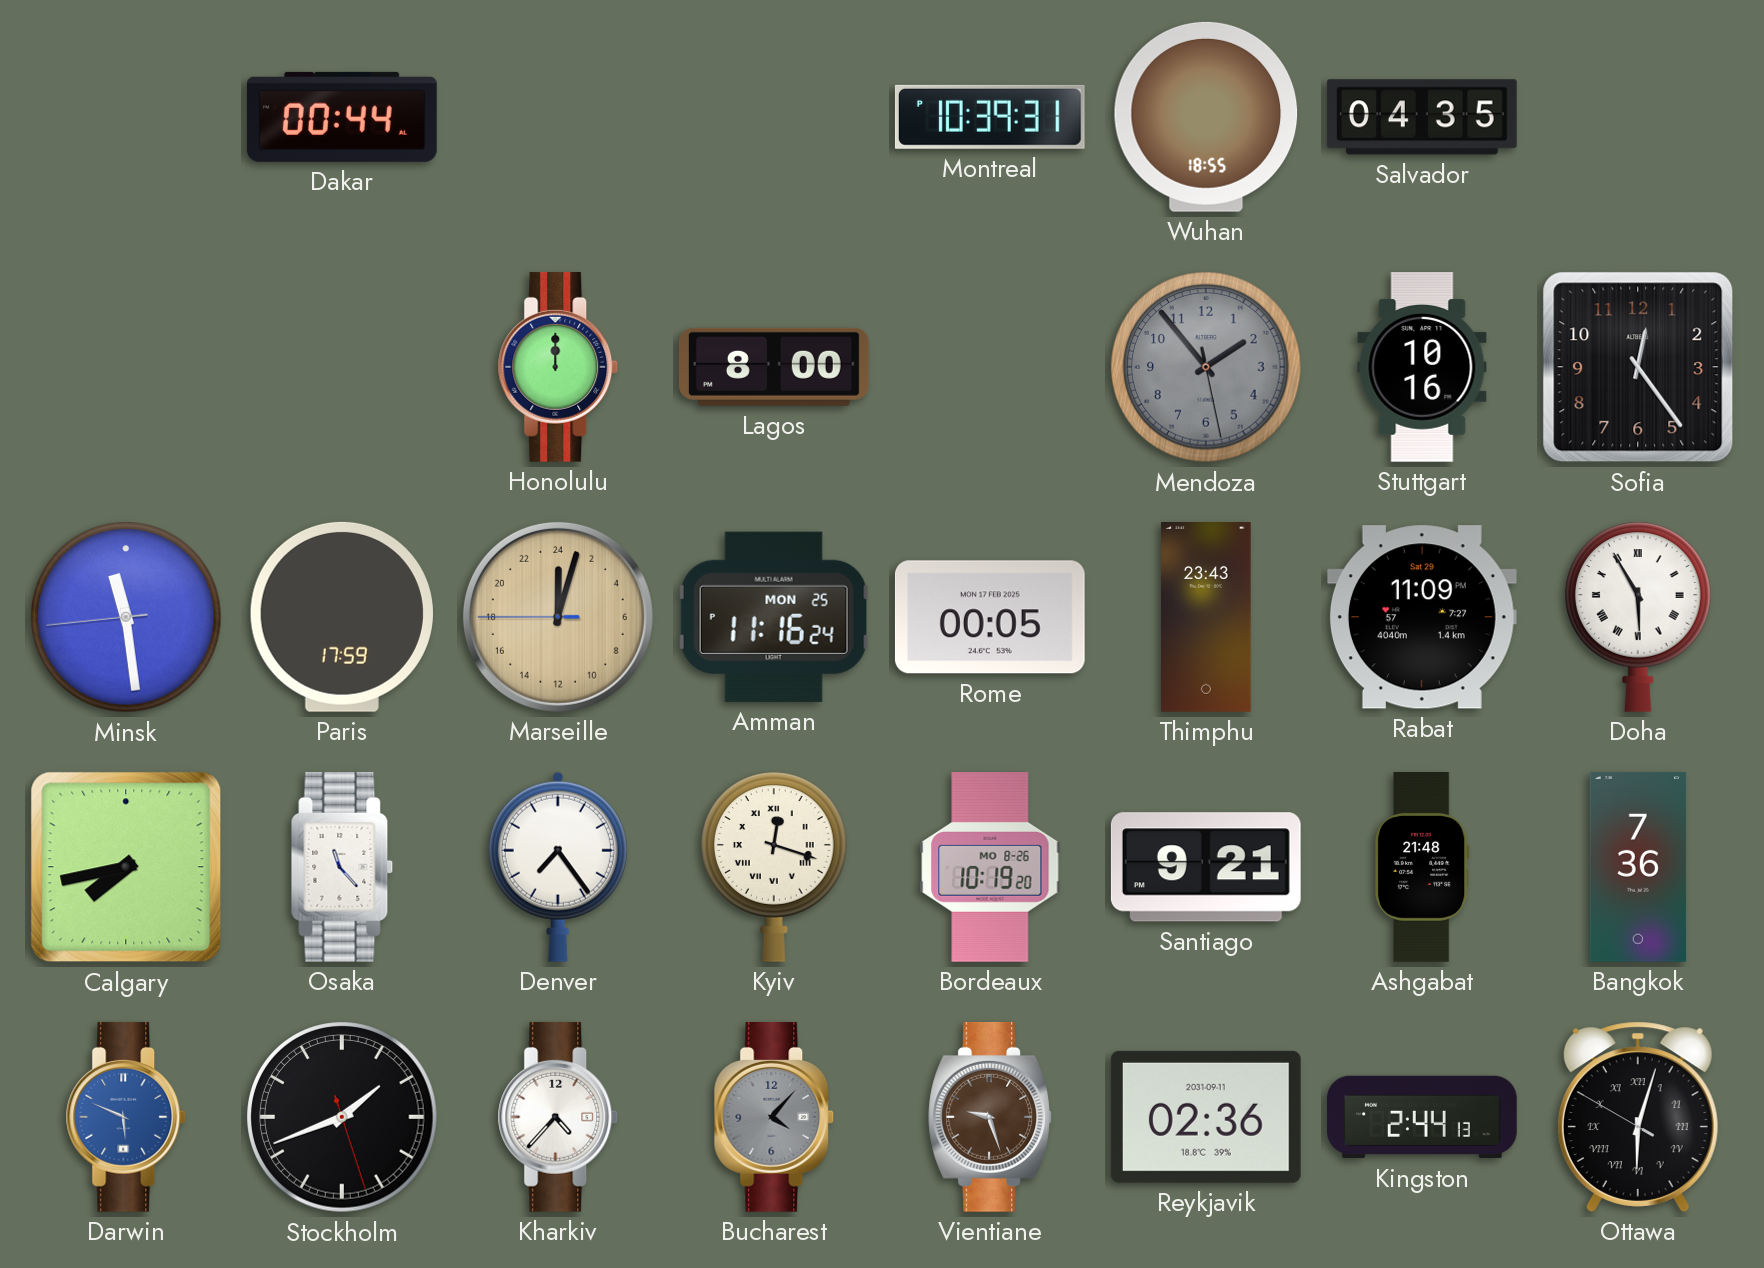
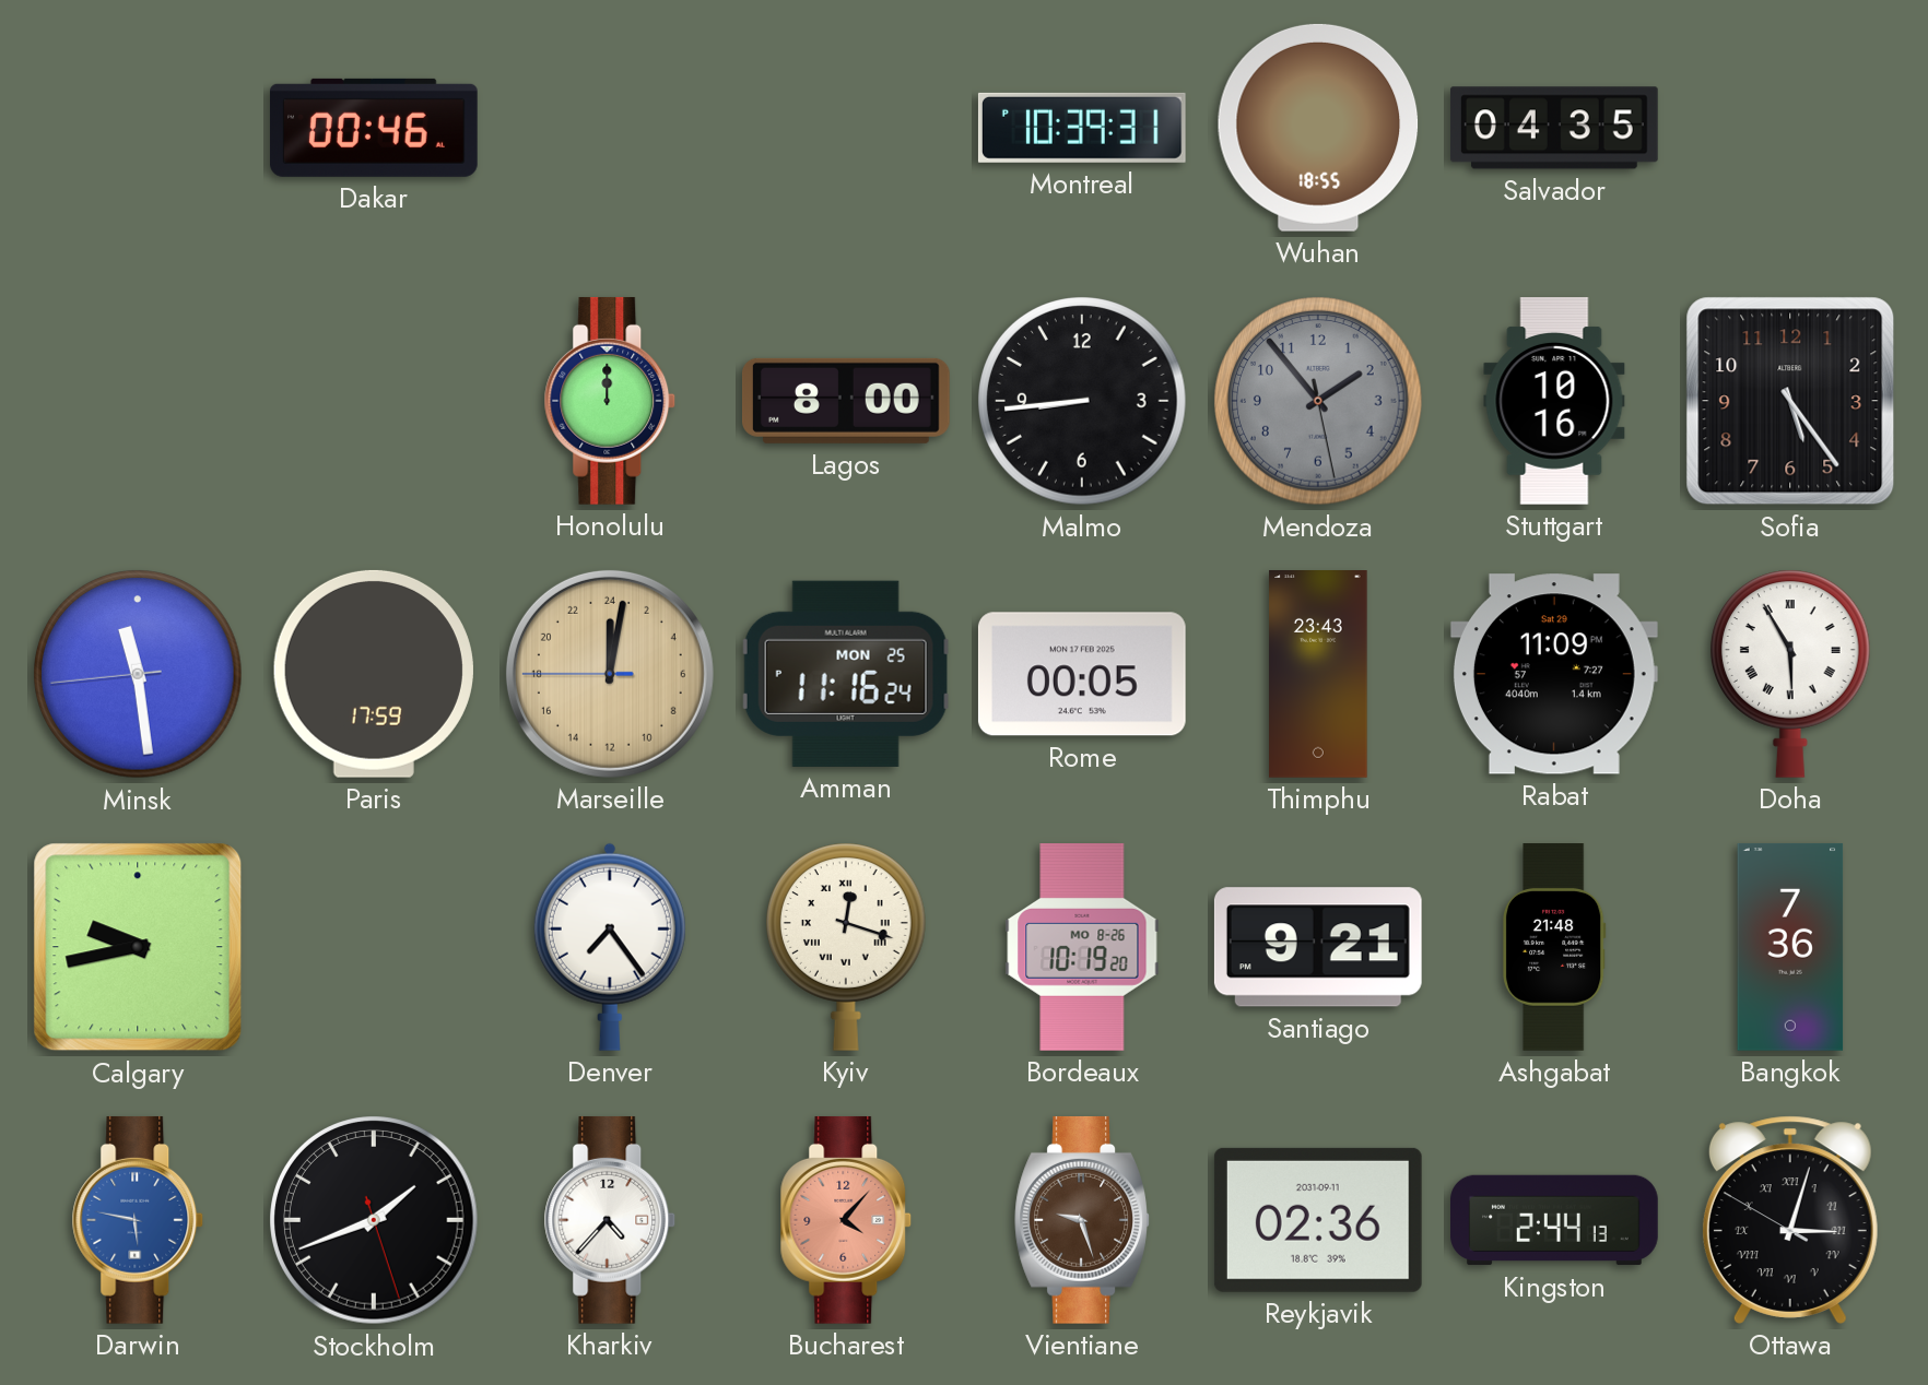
Dakar: 00:44 -> 00:46 (374, 128)
Malmo: none -> 8:44 (1082, 401)
Sofia: 12:24 -> 5:24 (1790, 401)
Marseille: 0:02 -> 0:01 (610, 674)
Calgary: 7:43 -> 9:43 (138, 947)
Osaka: 11:23 -> none (342, 867)
Darwin: 5:49 -> 5:47 (138, 1220)
Bucharest dial: grey -> salmon (846, 1220)
Ottawa: 6:02 -> 3:02 (1790, 1220)
